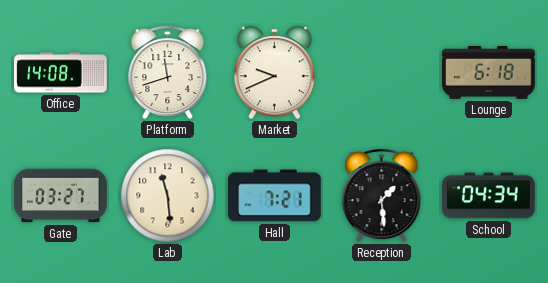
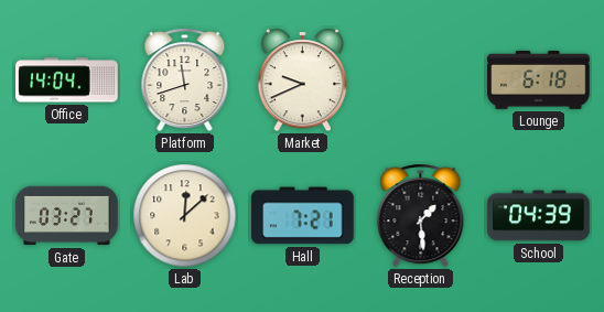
Office: 14:08 -> 14:04 (67, 80)
Lab: 11:29 -> 12:08 (185, 216)
School: 04:34 -> 04:39 (539, 216)
